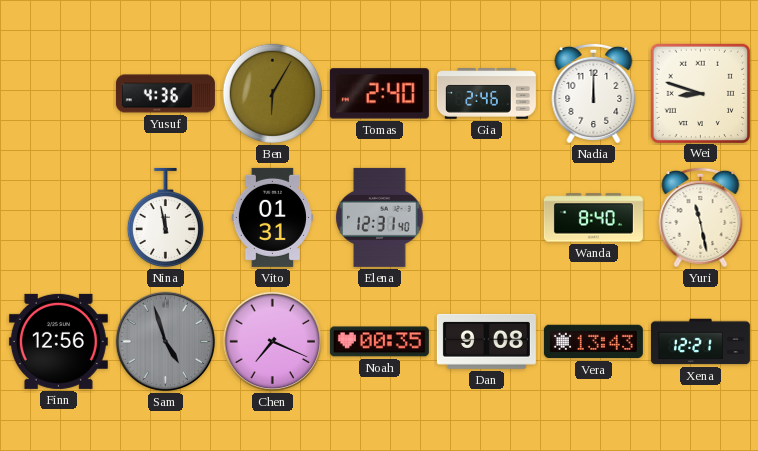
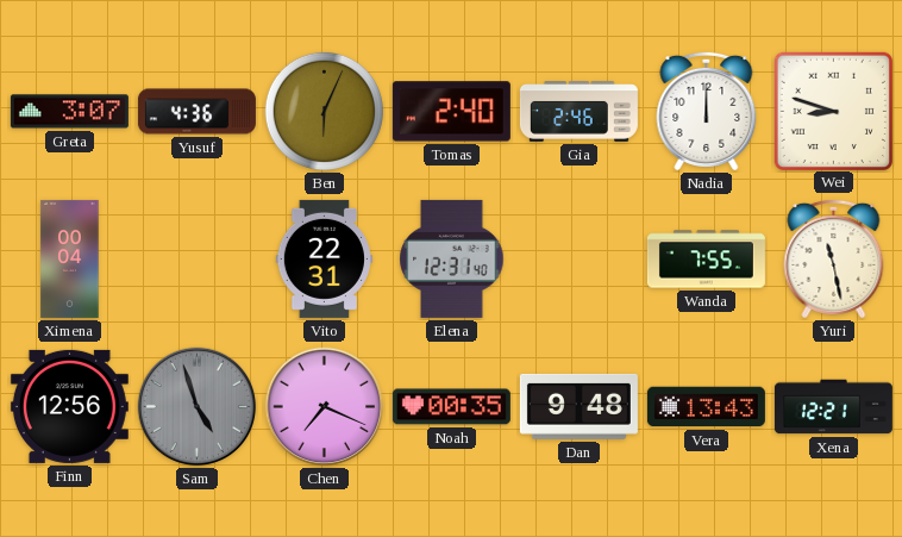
Greta: none -> 3:07 (69, 112)
Ben: 6:05 -> 6:04 (324, 111)
Ximena: none -> 00:04 (70, 258)
Nina: 11:58 -> none (165, 218)
Vito: 01:31 -> 22:31 (324, 258)
Wanda: 8:40 -> 7:55 (706, 260)
Dan: 9:08 -> 9:48 (578, 406)
